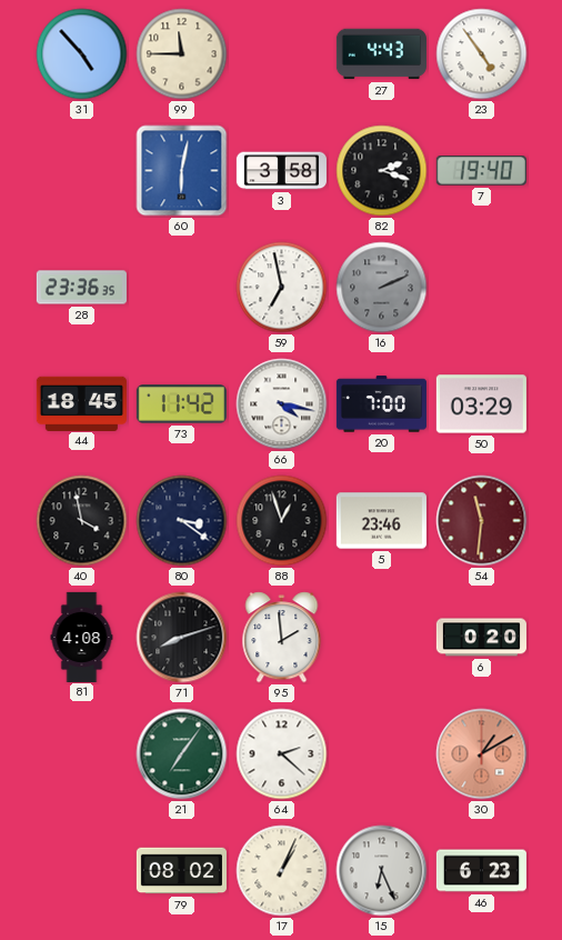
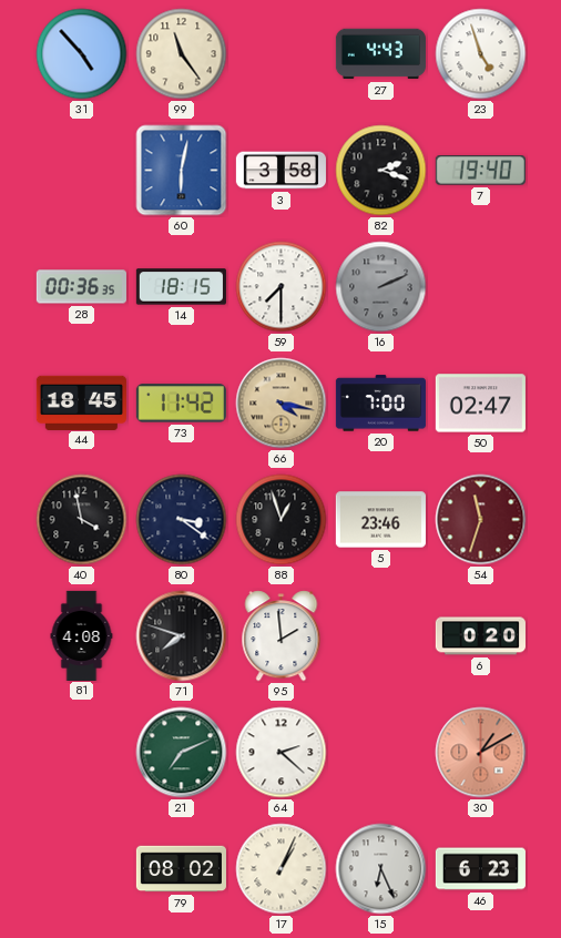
99: 11:45 -> 11:24 (182, 54)
23: 4:54 -> 4:57 (481, 54)
28: 23:36 -> 00:36 (81, 287)
14: none -> 18:15 (181, 287)
59: 6:58 -> 7:30 (282, 287)
66 dial: white -> champagne (282, 404)
50: 03:29 -> 02:47 (480, 404)
54: 11:31 -> 11:33 (481, 520)
71: 8:12 -> 7:48 (182, 636)
21: 7:06 -> 7:11 (182, 753)
